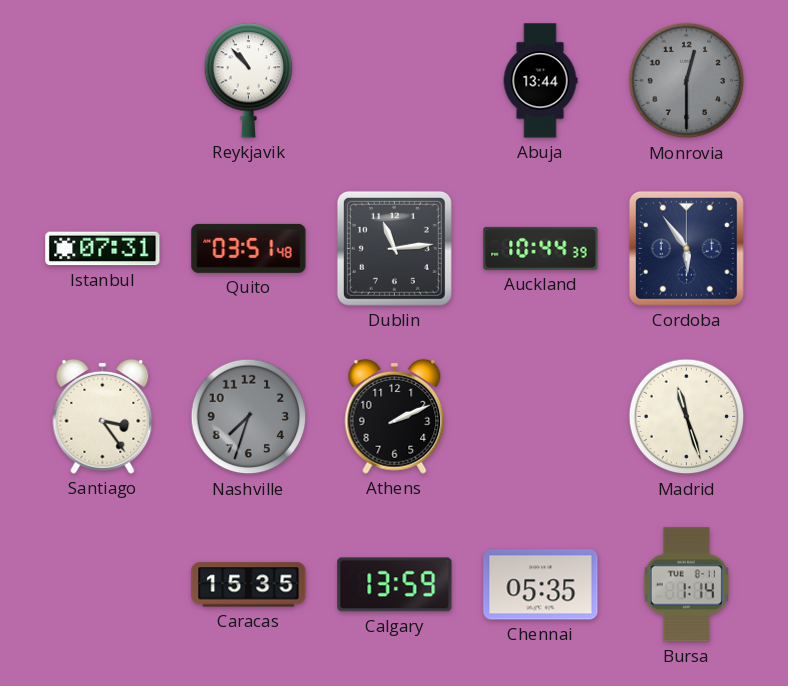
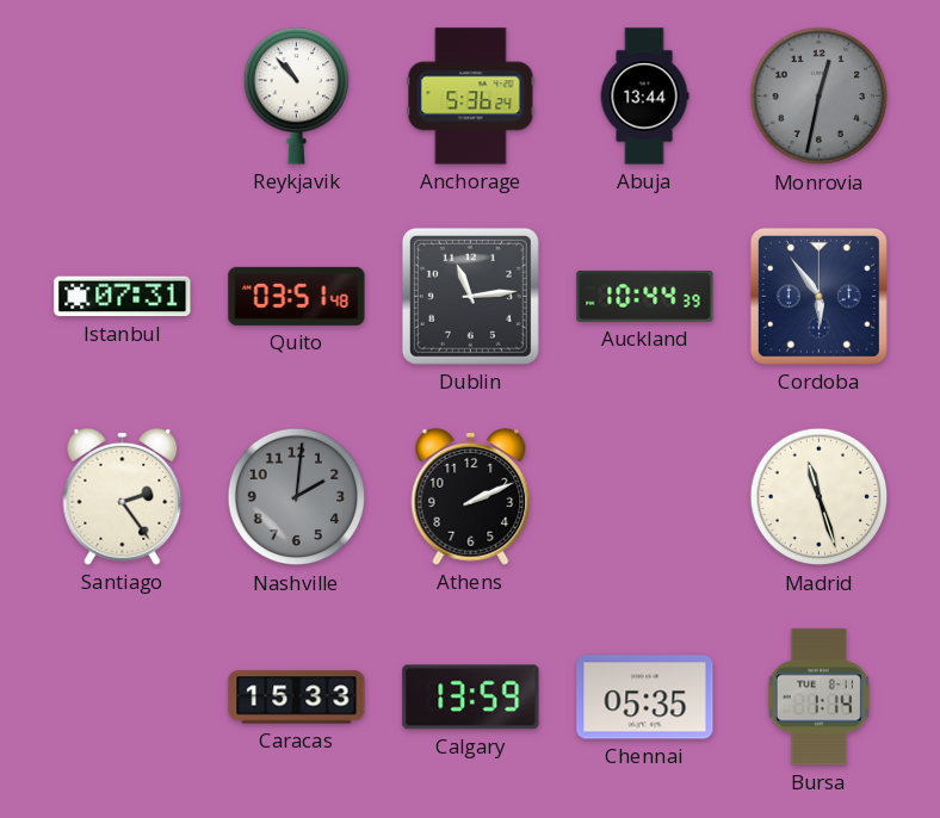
Anchorage: none -> 5:36 (471, 97)
Monrovia: 12:30 -> 12:32 (820, 97)
Santiago: 3:24 -> 2:24 (123, 496)
Nashville: 7:33 -> 2:01 (297, 497)
Caracas: 15:35 -> 15:33 (297, 698)
